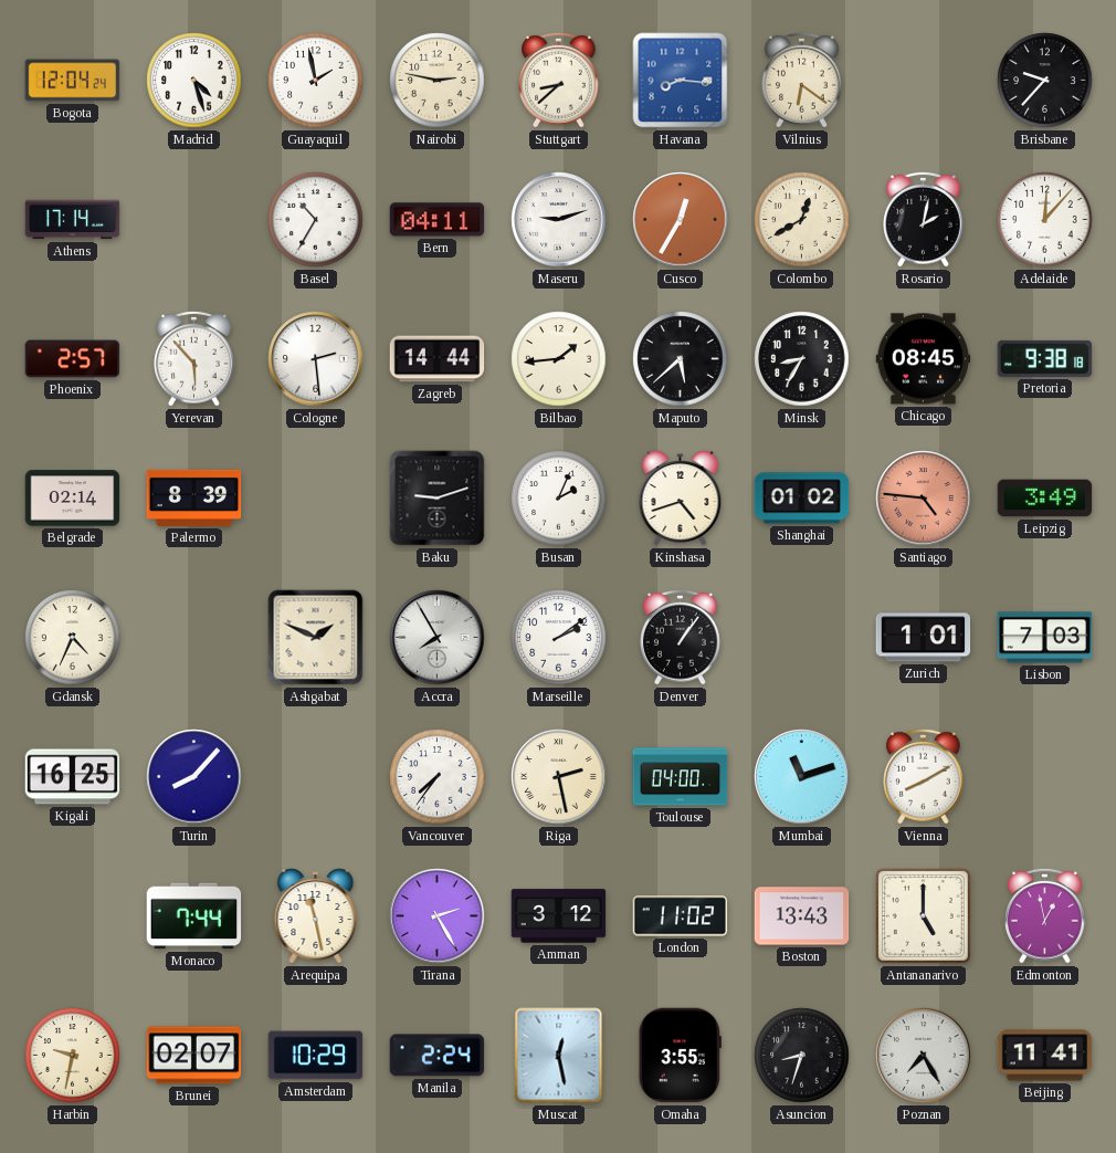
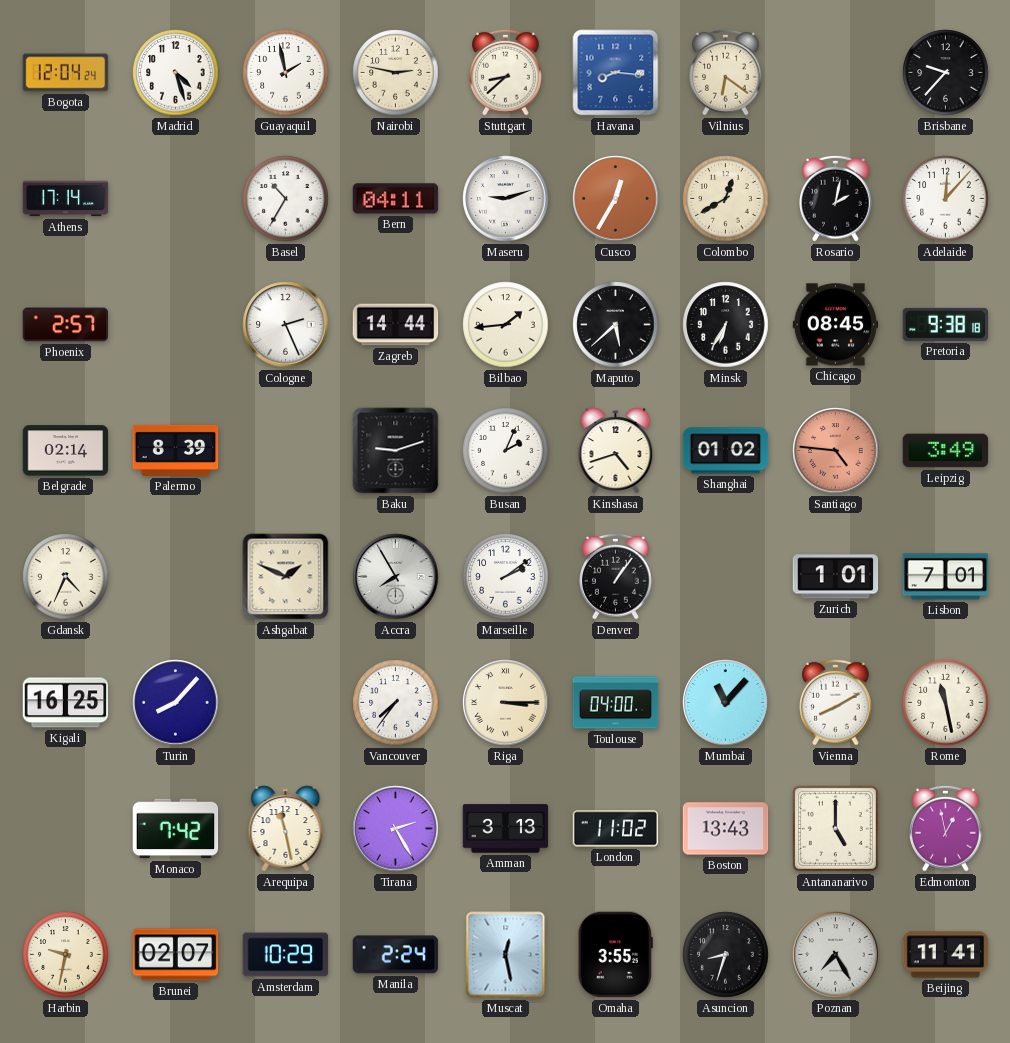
Yerevan: 5:53 -> none (194, 358)
Cologne: 2:29 -> 2:26 (286, 325)
Minsk: 8:35 -> 6:35 (726, 325)
Lisbon: 7:03 -> 7:01 (946, 577)
Riga: 2:28 -> 3:15 (506, 703)
Mumbai: 11:12 -> 11:07 (726, 703)
Rome: none -> 11:28 (946, 703)
Monaco: 7:44 -> 7:42 (176, 829)
Amman: 3:12 -> 3:13 (506, 829)
